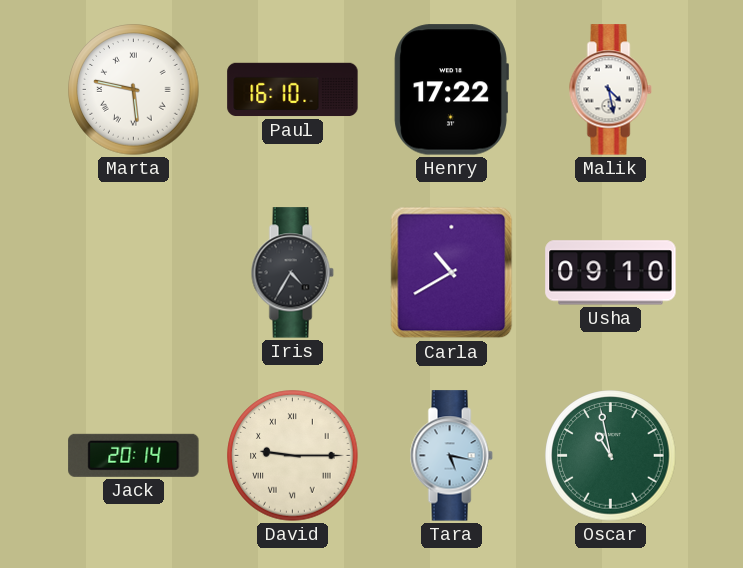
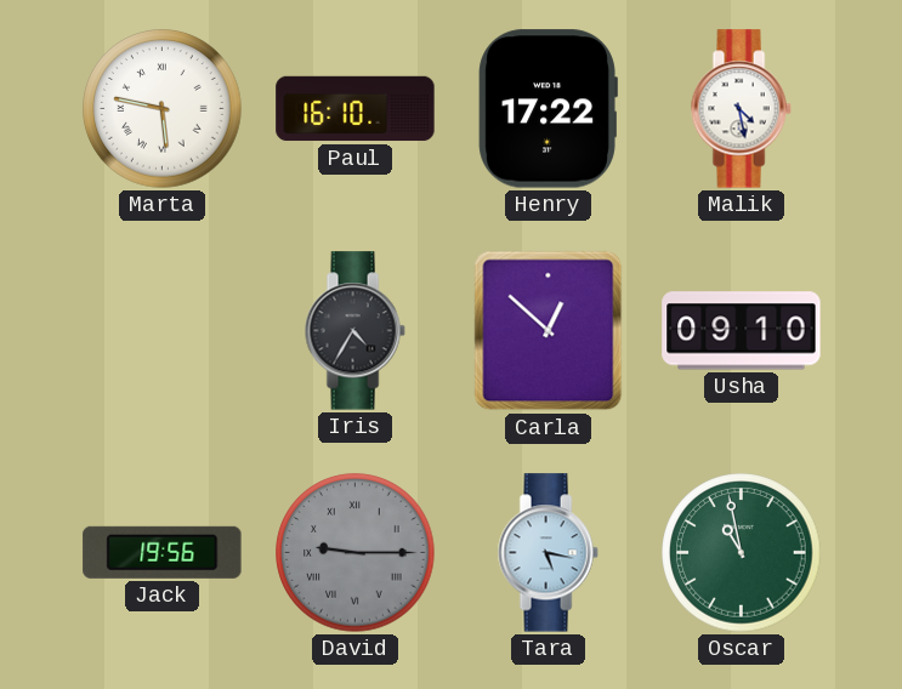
Carla: 10:40 -> 12:52 (549, 331)
Jack: 20:14 -> 19:56 (163, 552)
David dial: cream -> grey (356, 553)
